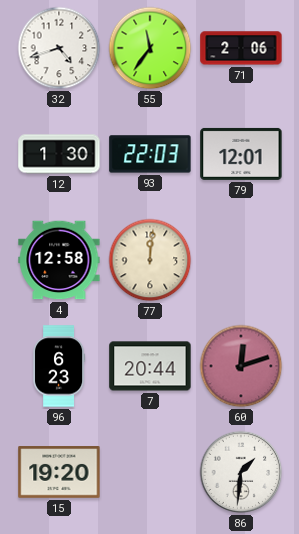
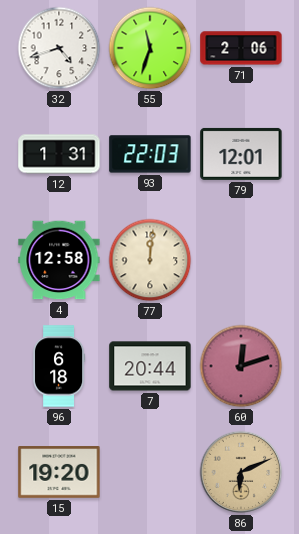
55: 11:36 -> 11:33 (150, 48)
12: 1:30 -> 1:31 (59, 154)
96: 6:23 -> 6:18 (60, 366)
86: 1:31 -> 6:11 (241, 472)
86 dial: white -> champagne (241, 472)
